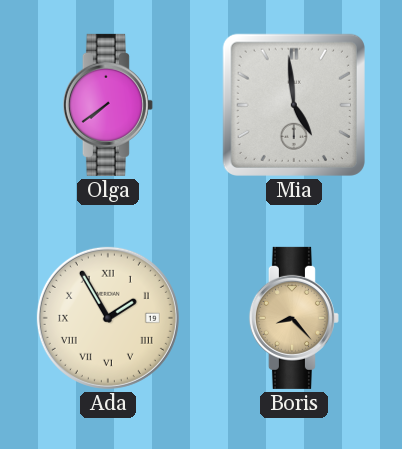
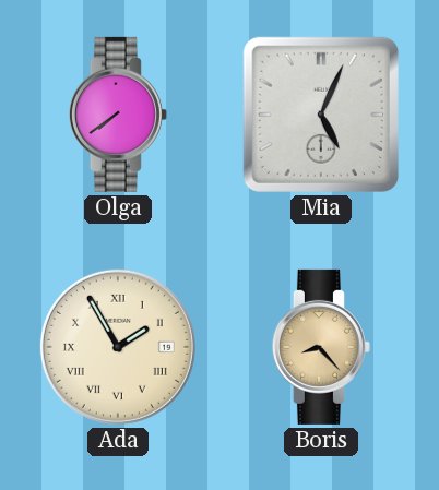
Mia: 4:59 -> 5:04 (321, 115)
